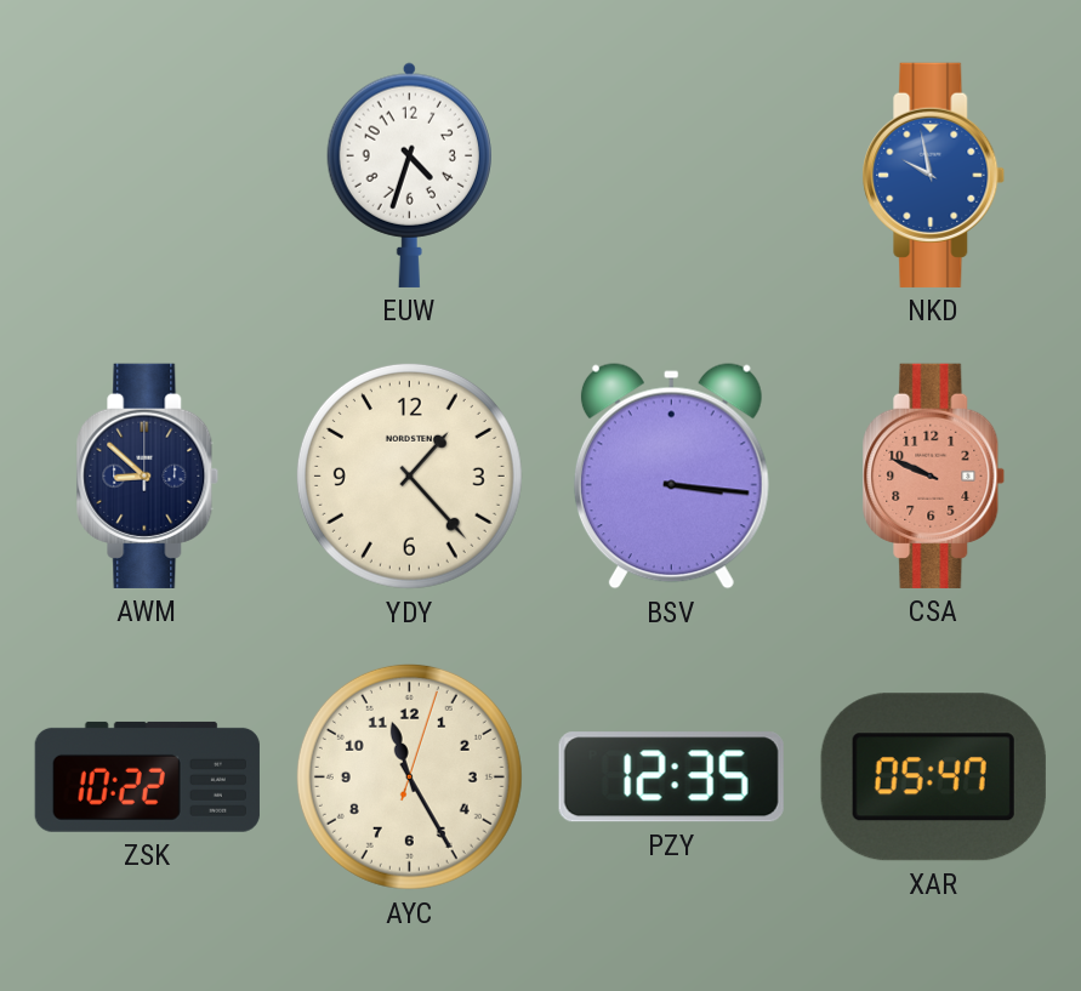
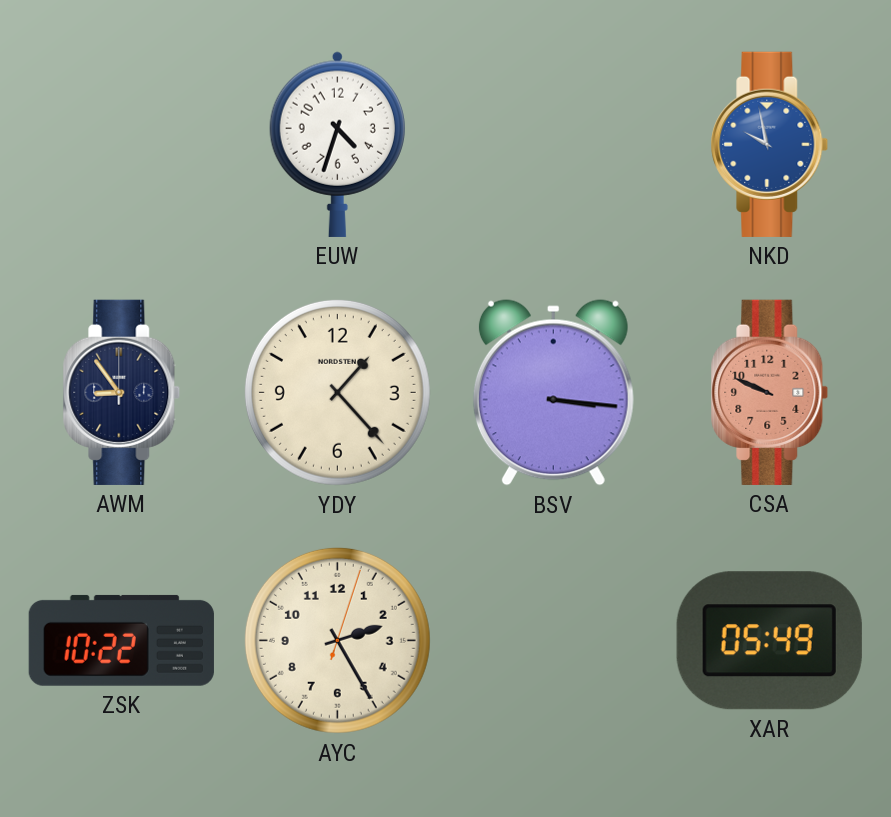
AWM: 8:52 -> 8:54 (122, 392)
AYC: 11:25 -> 2:25 (337, 640)
PZY: 12:35 -> none (671, 778)
XAR: 05:47 -> 05:49 (769, 641)
